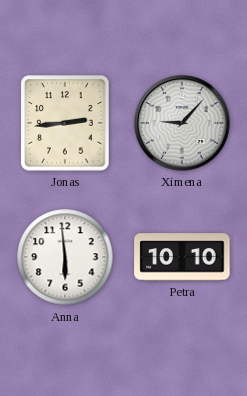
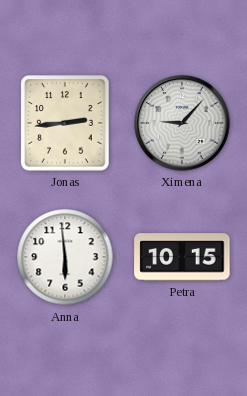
Petra: 10:10 -> 10:15 (182, 257)
